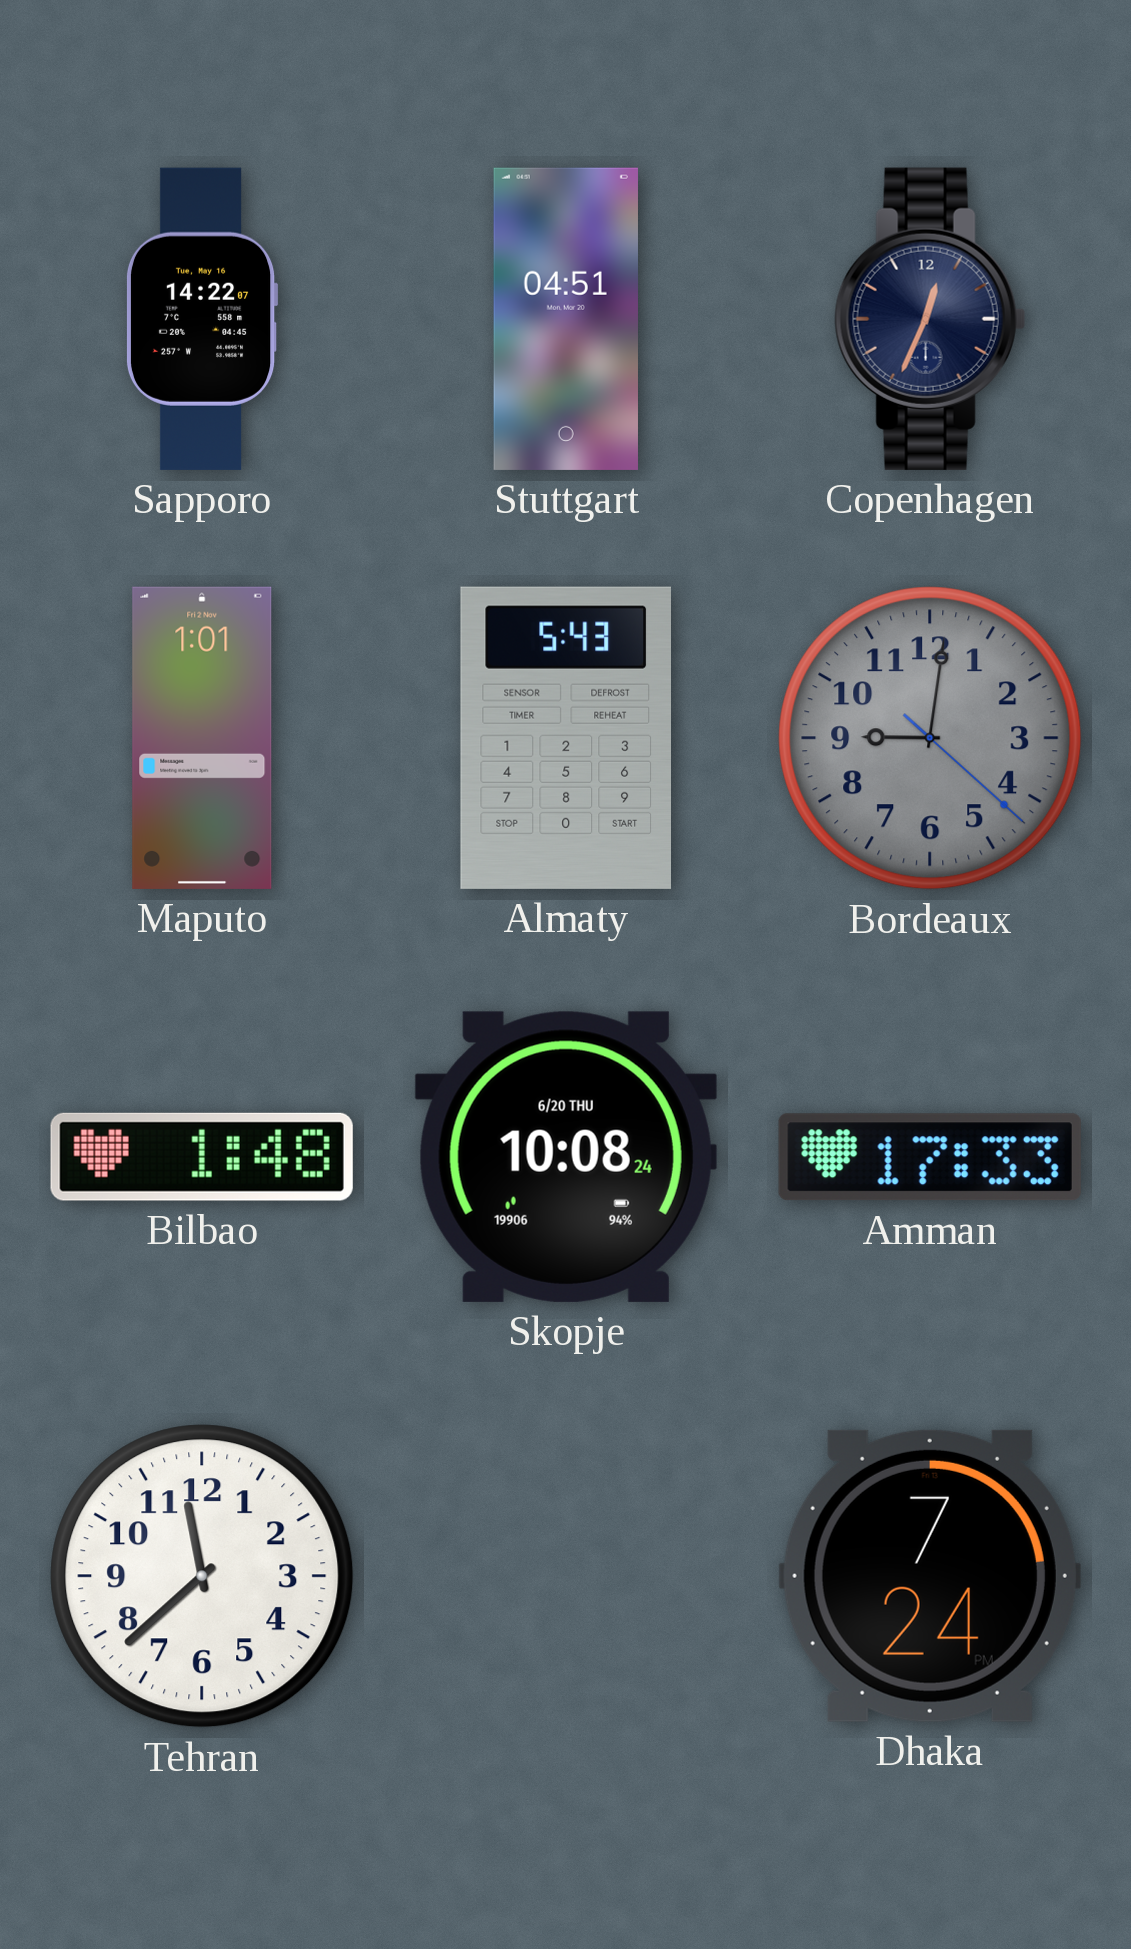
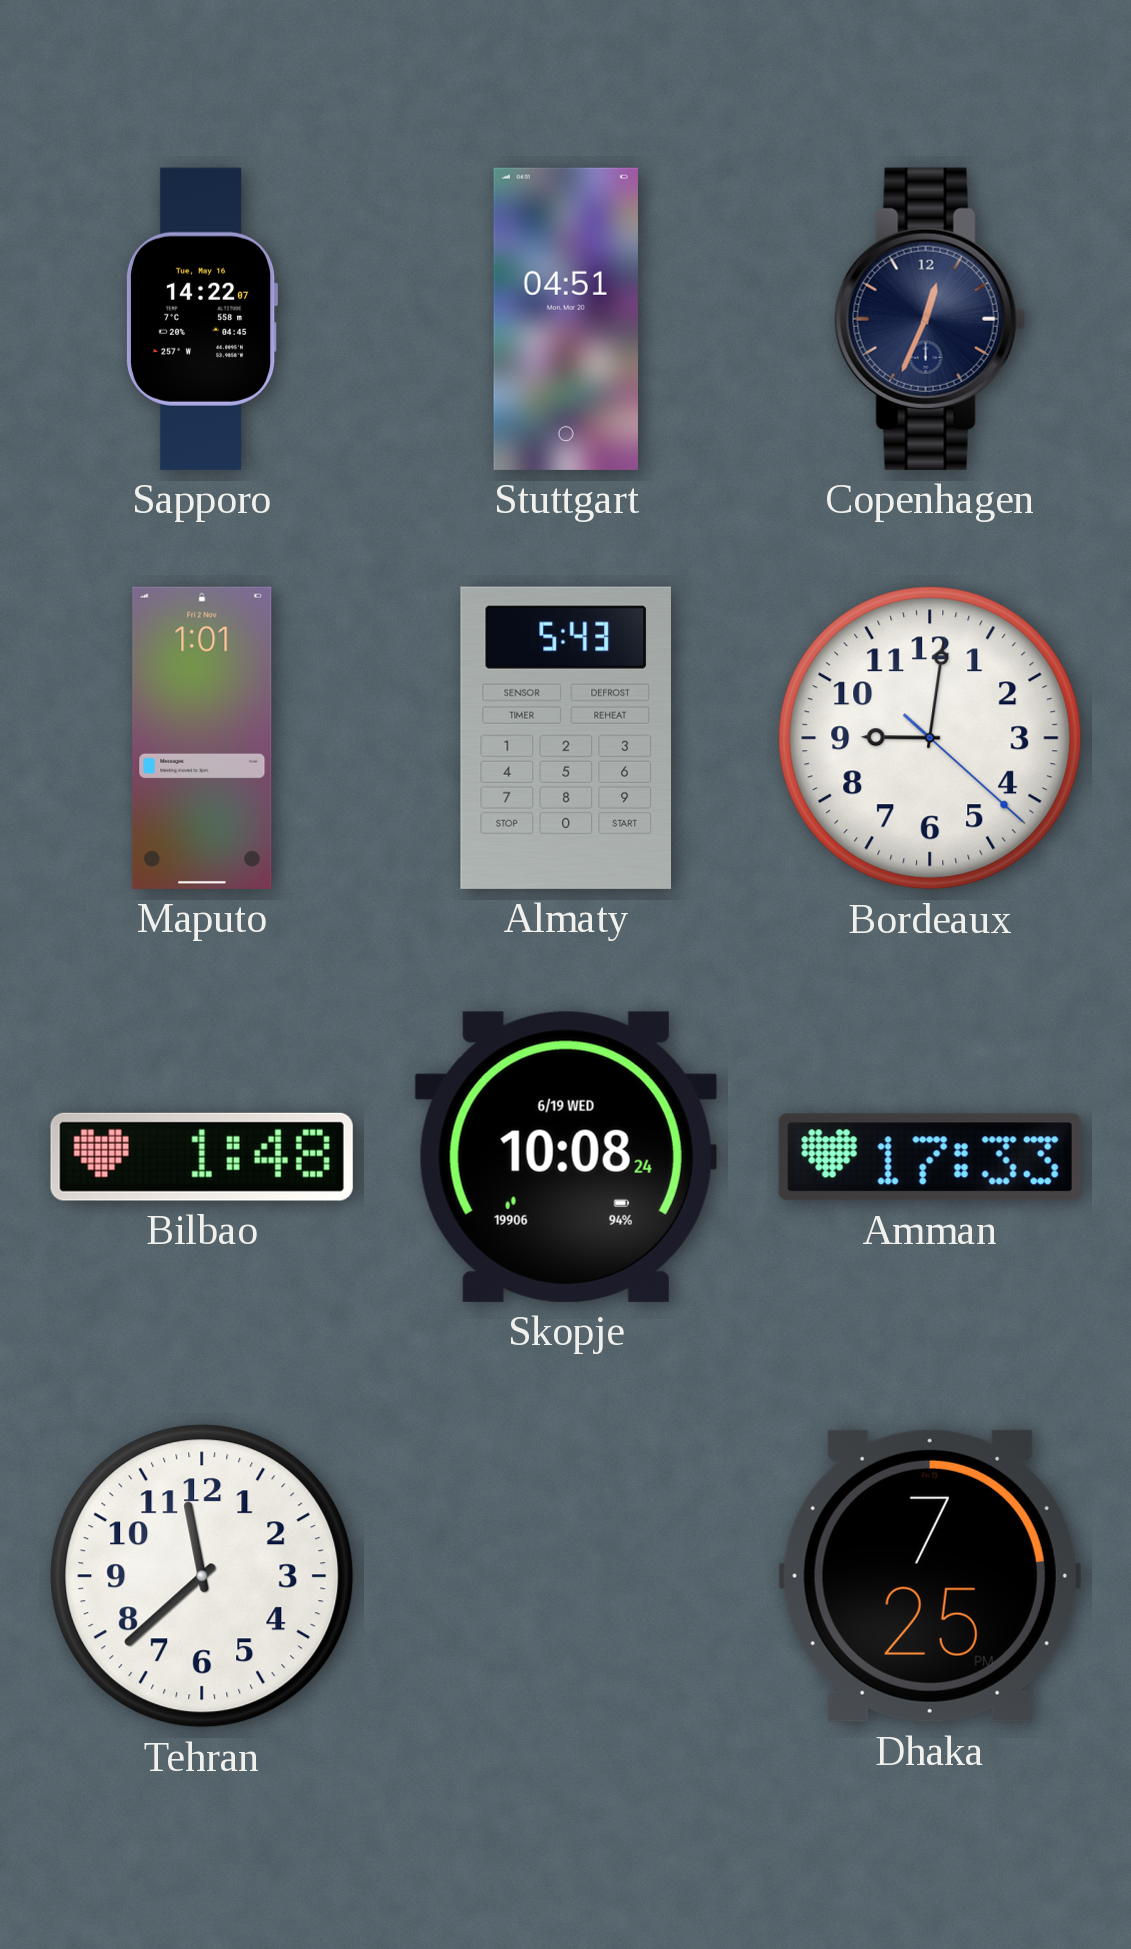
Bordeaux dial: grey -> white (930, 738)
Skopje date: 6/20 THU -> 6/19 WED (566, 1157)
Dhaka: 7:24 -> 7:25 (930, 1576)
